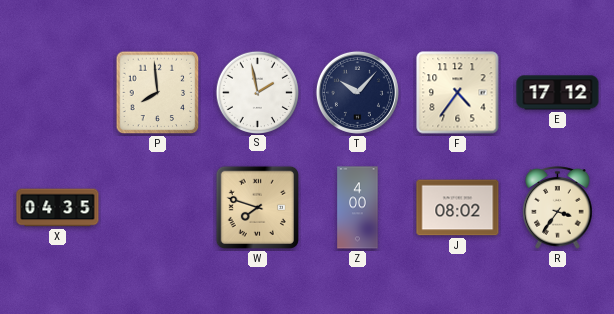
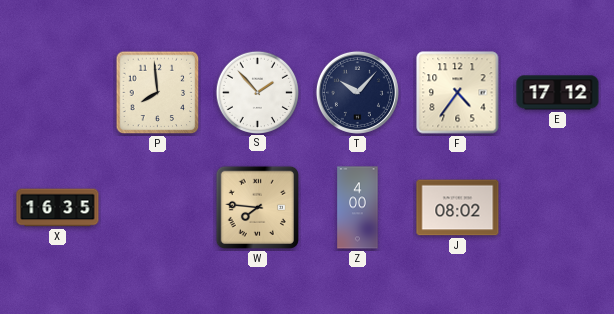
S: 1:58 -> 1:53 (257, 92)
X: 04:35 -> 16:35 (58, 208)
W: 7:48 -> 7:46 (257, 207)
R: 3:36 -> none (558, 208)
